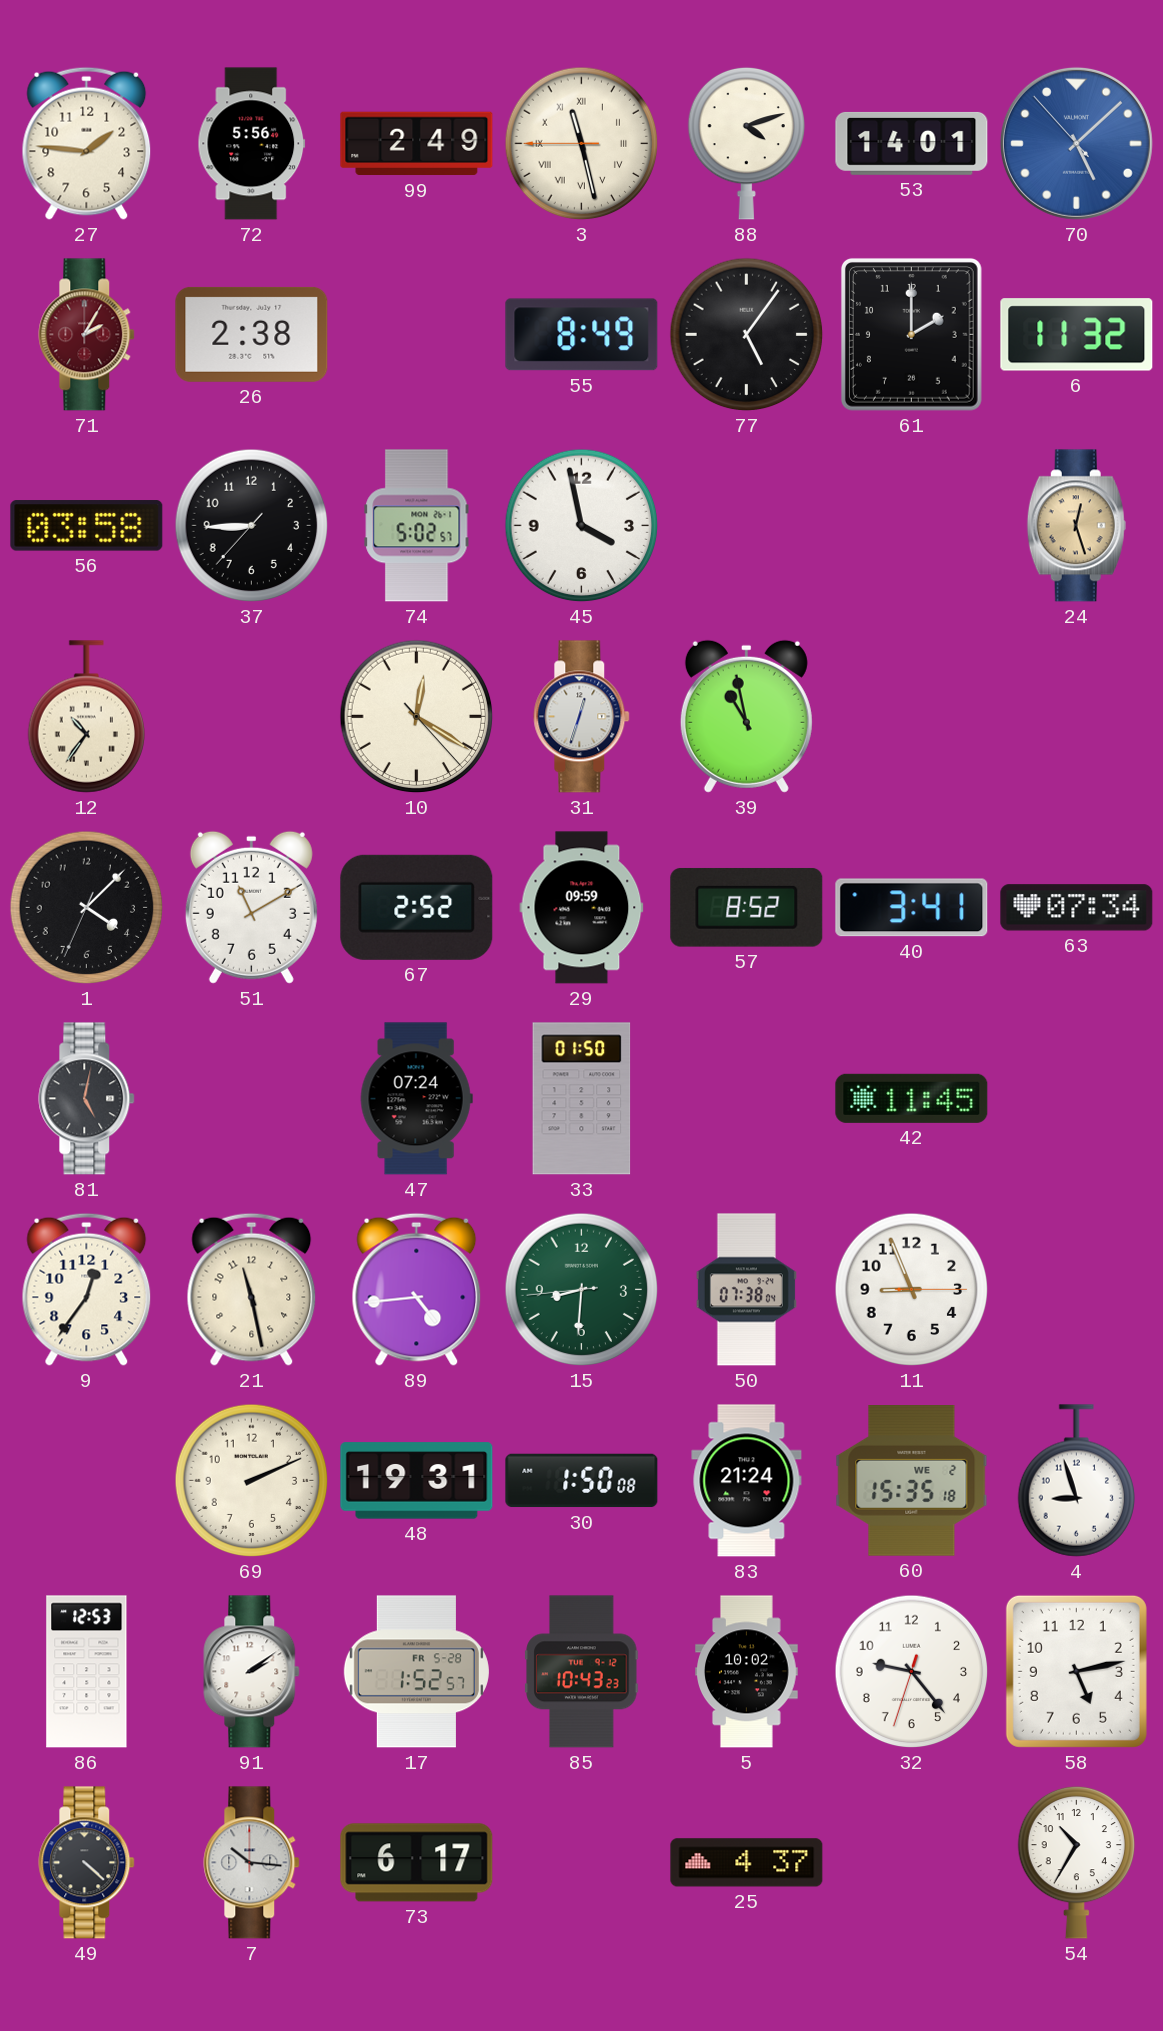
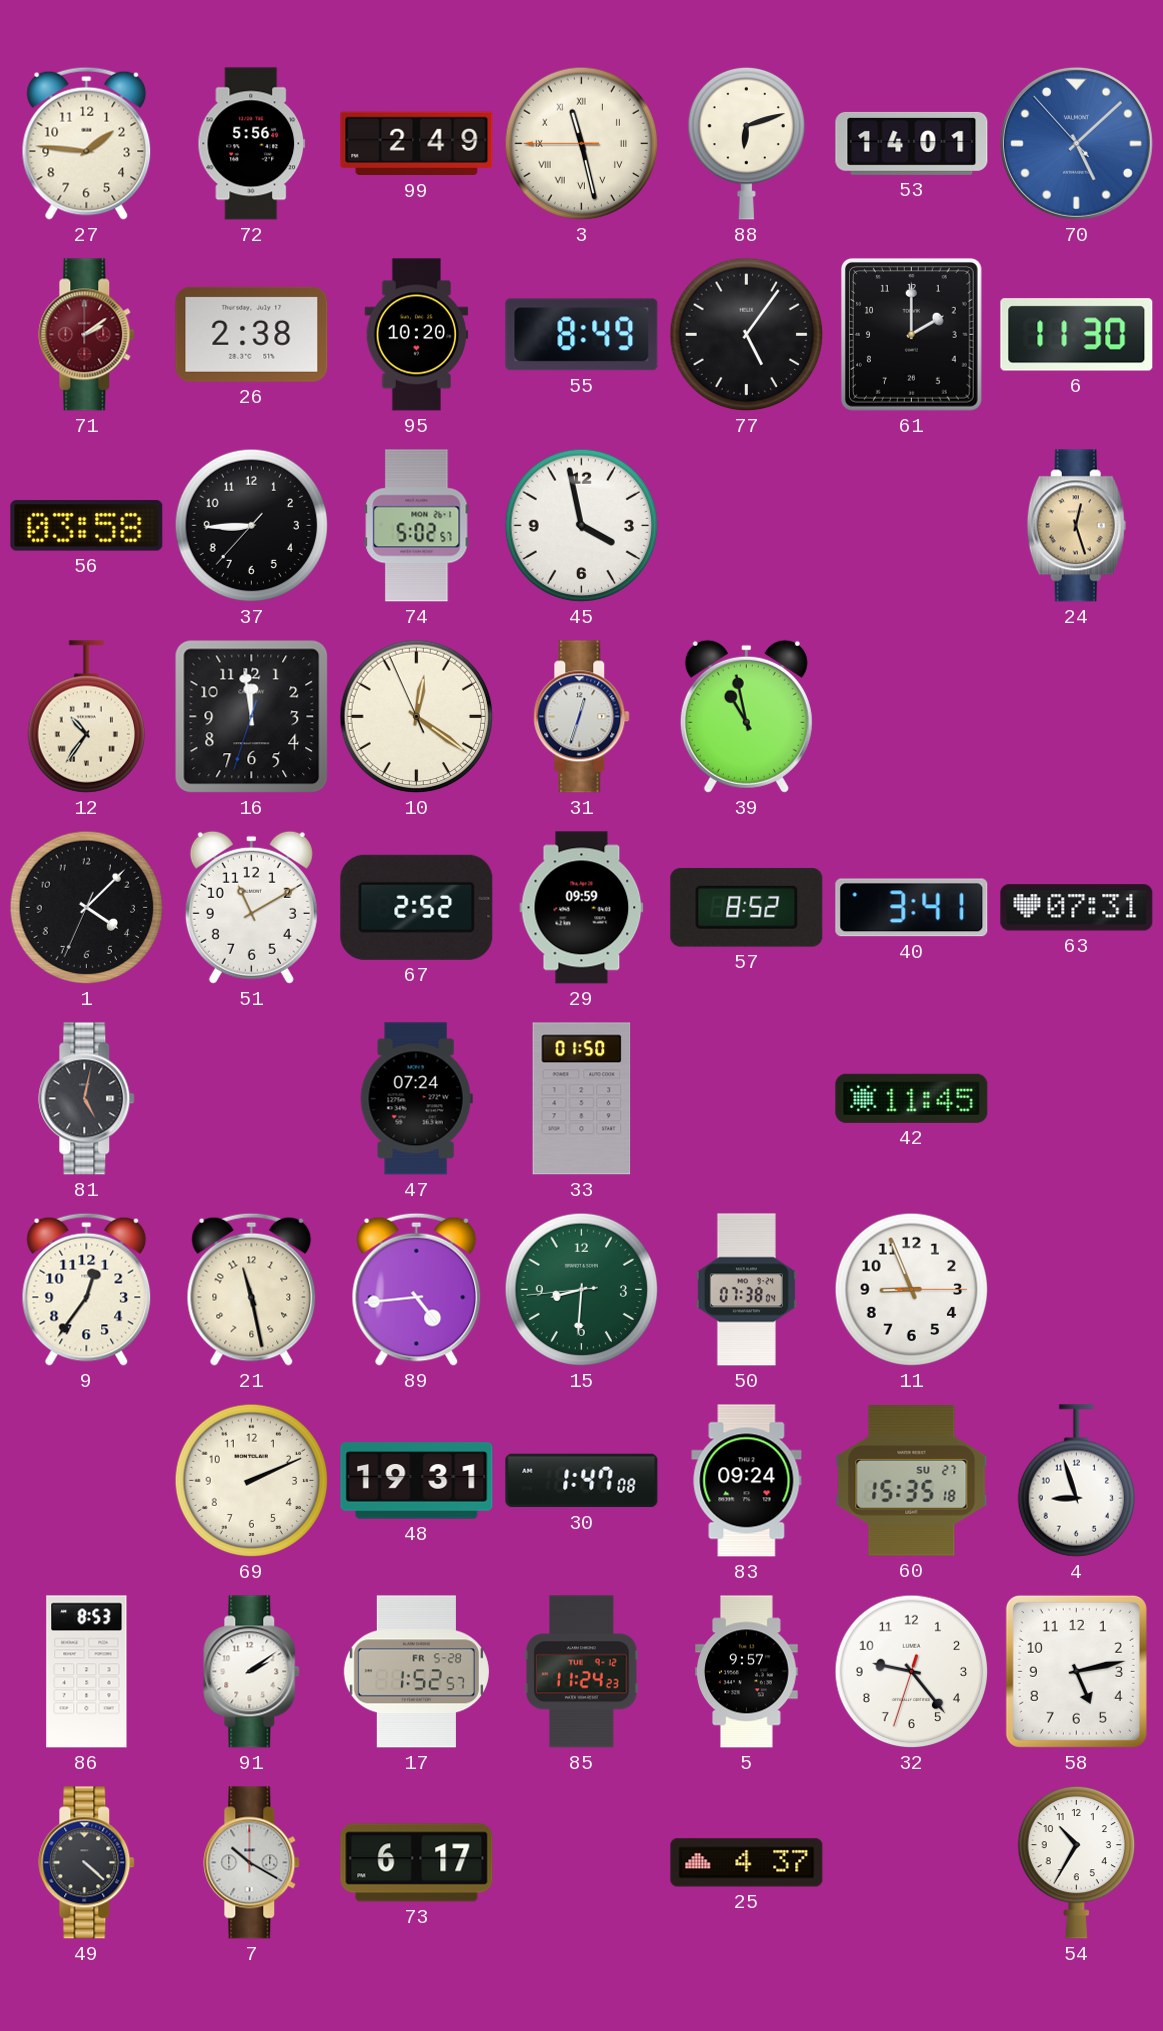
88: 4:12 -> 6:12 (746, 143)
71: 2:05 -> 2:09 (87, 335)
95: none -> 10:20 (417, 335)
6: 11:32 -> 11:30 (1077, 335)
16: none -> 11:58 (252, 717)
10: 12:20:23 -> 12:20:56 (417, 717)
63: 07:34 -> 07:31 (1077, 908)
30: 1:50 -> 1:47 (582, 1481)
83: 21:24 -> 09:24 (747, 1481)
60 date: WE 2 -> SU 27 (912, 1481)
86: 12:53 -> 8:53 (87, 1672)
85: 10:43 -> 11:24 (582, 1672)
5: 10:02 -> 9:57 (747, 1672)
7: 10:16 -> 10:20 (252, 1863)
